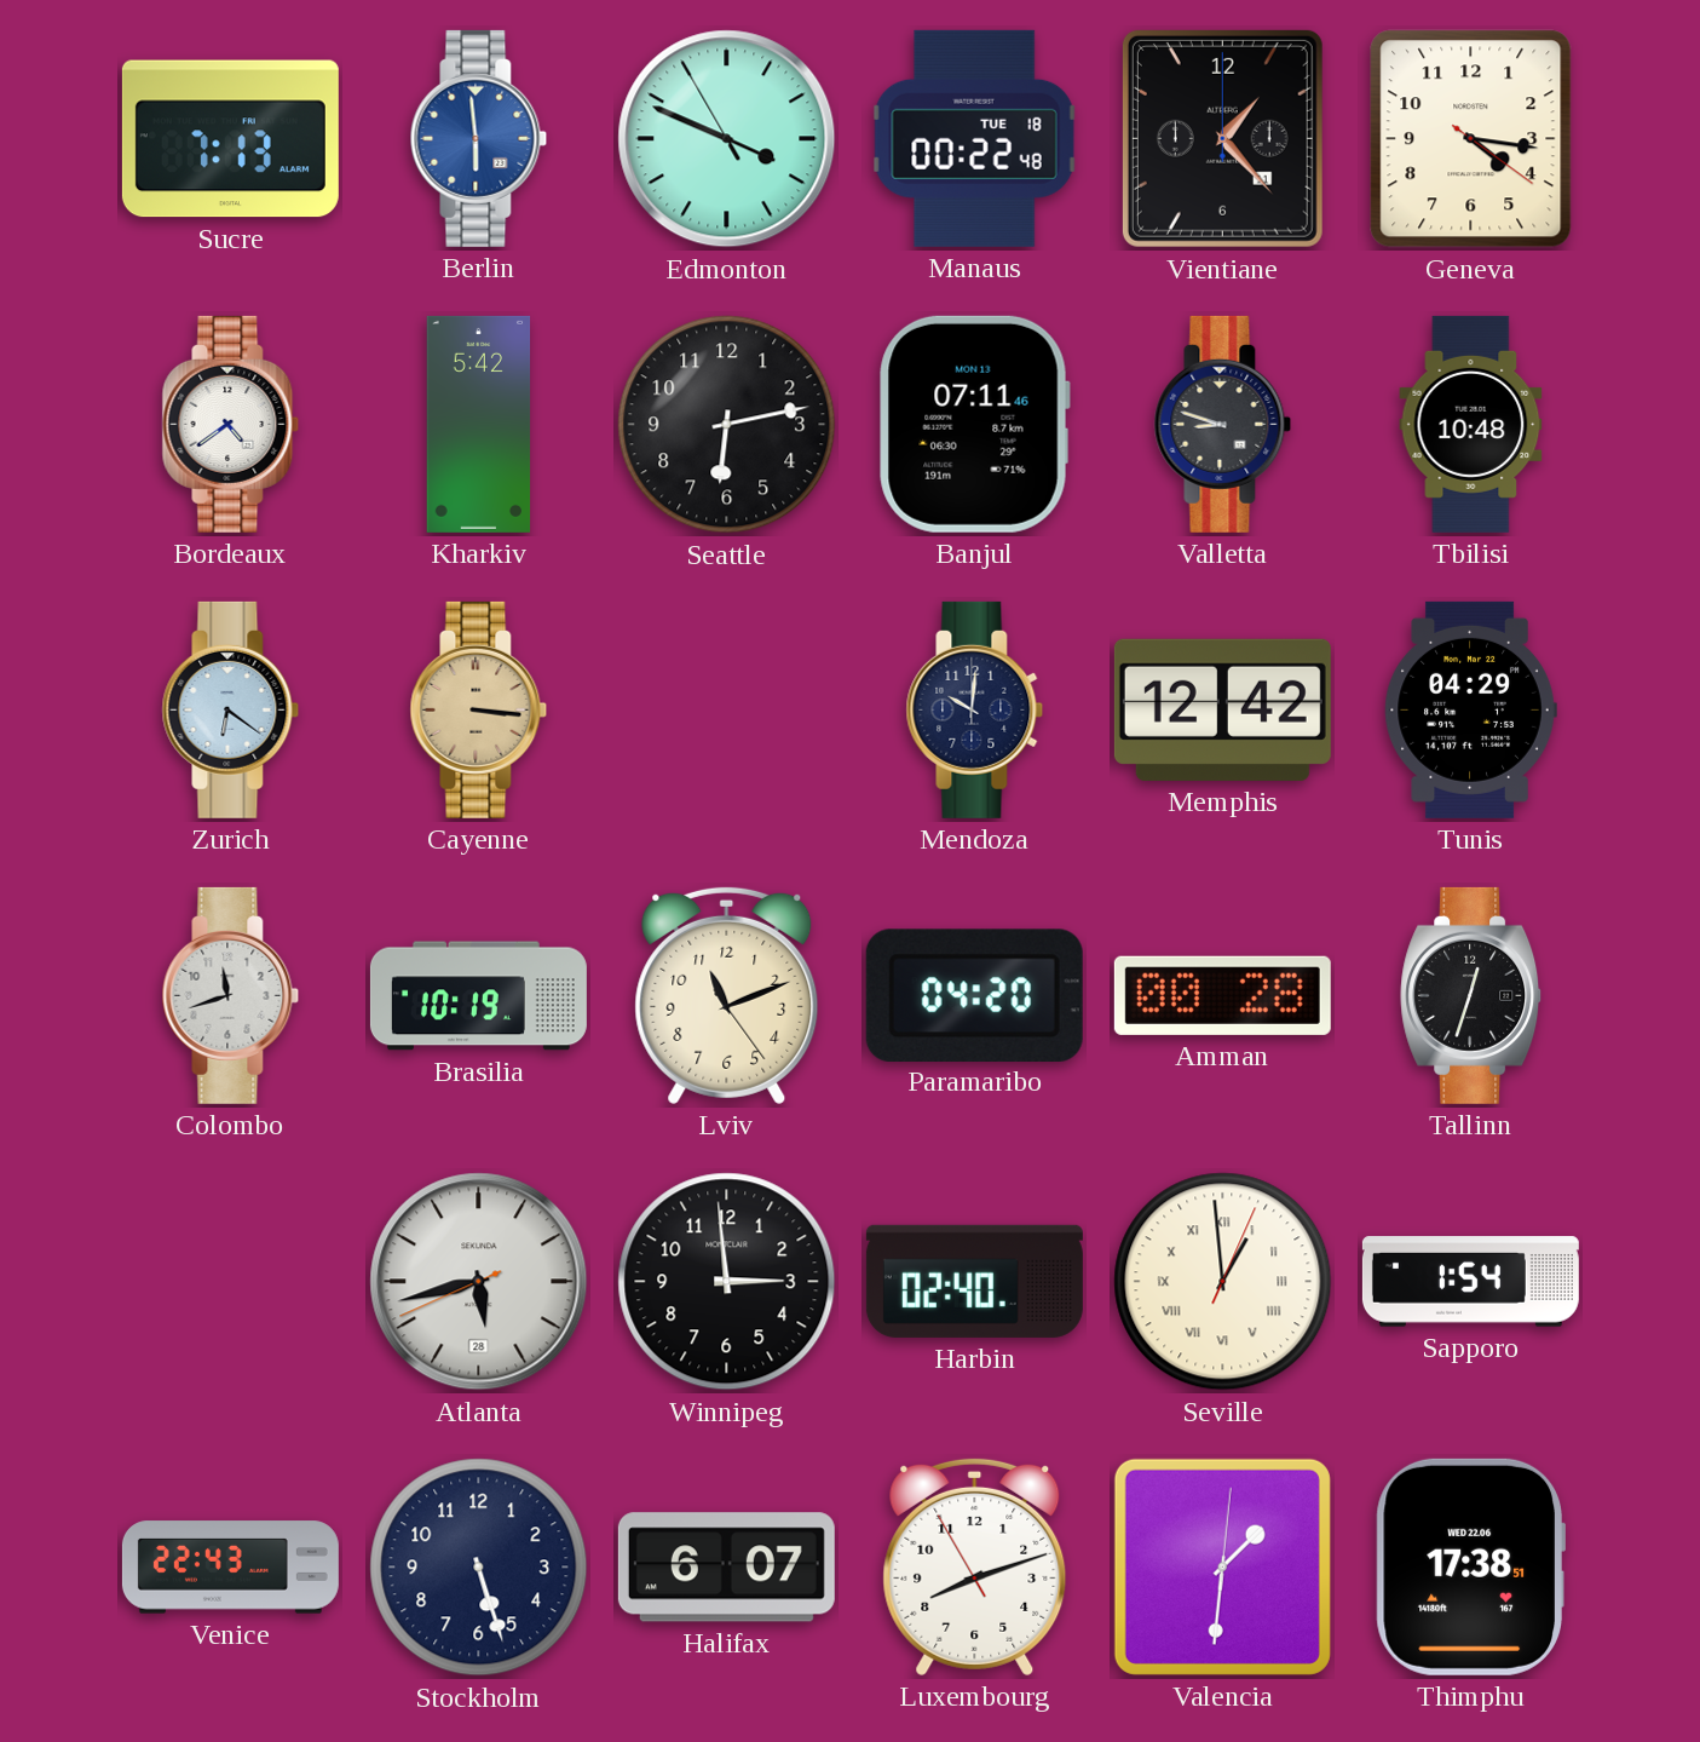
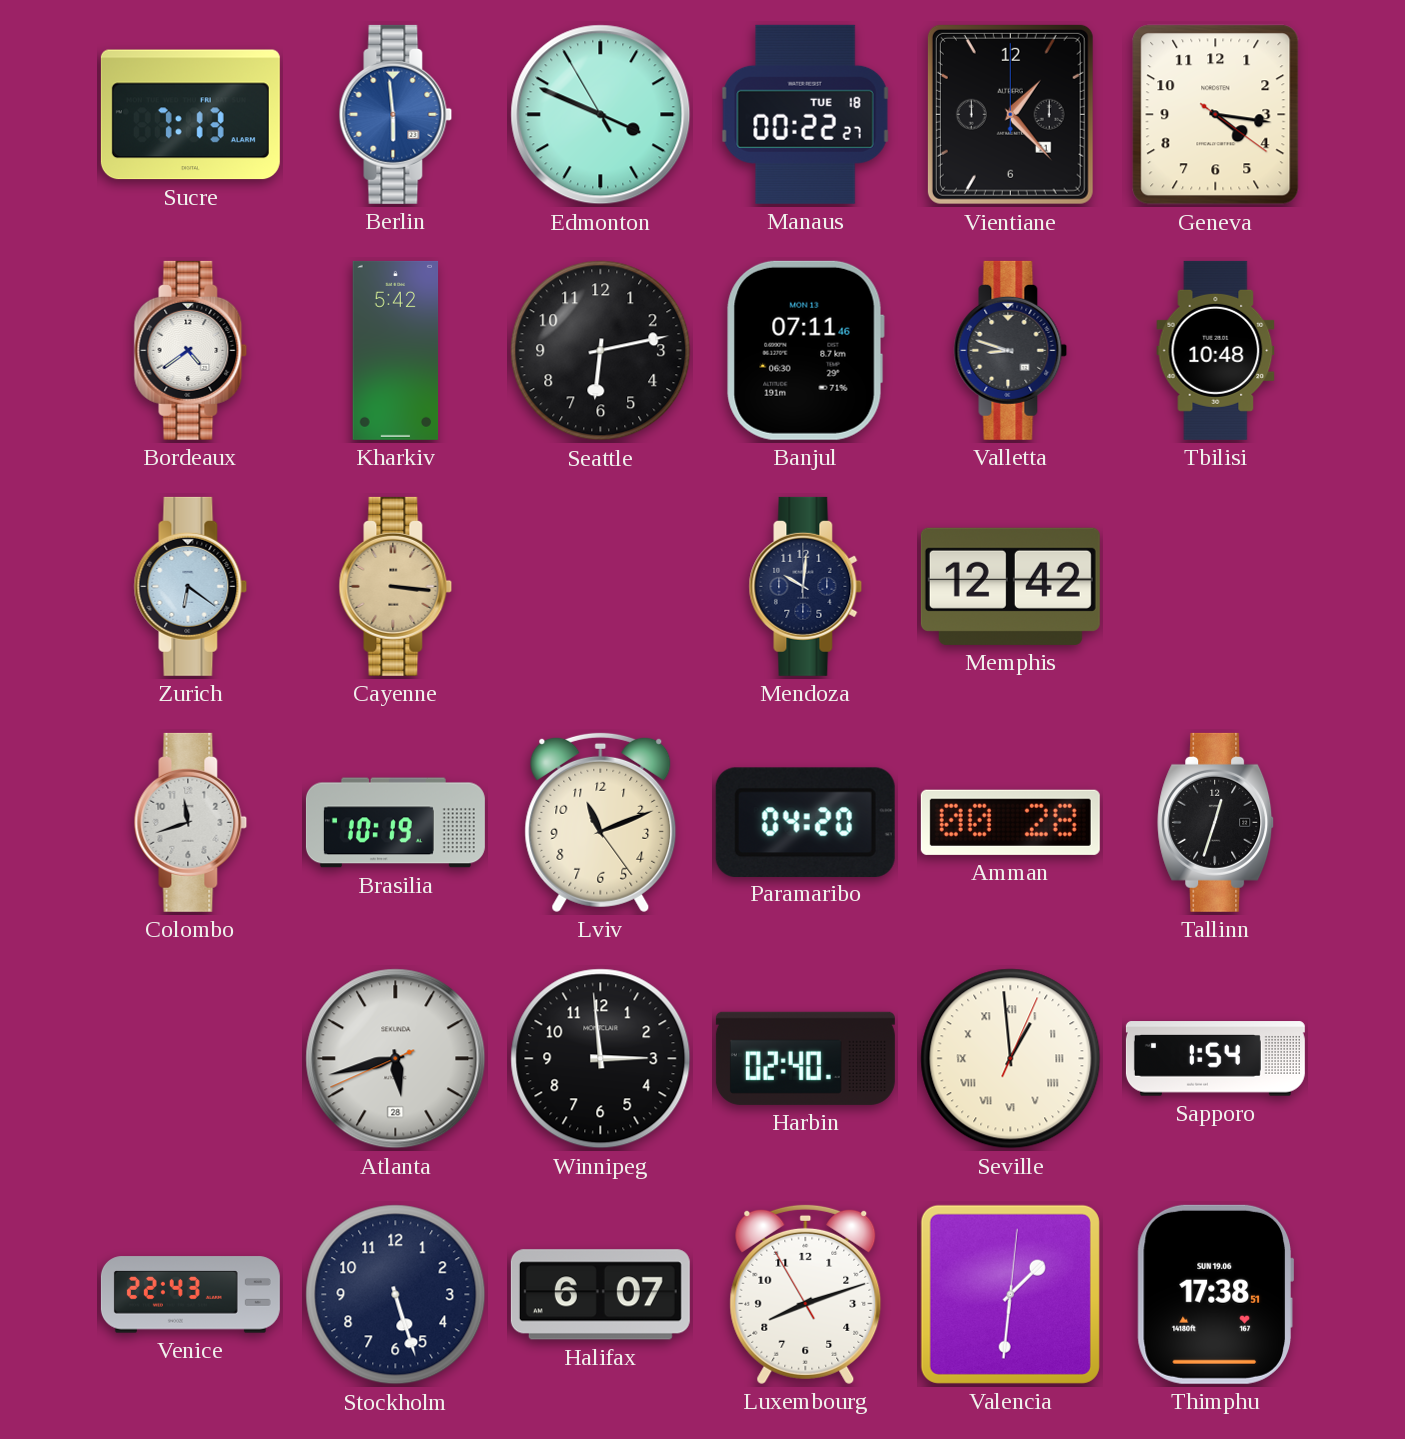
Manaus: 00:22:48 -> 00:22:27 (805, 114)
Tunis: 04:29 -> none (1470, 709)
Thimphu date: WED 22.06 -> SUN 19.06 (1215, 1294)
